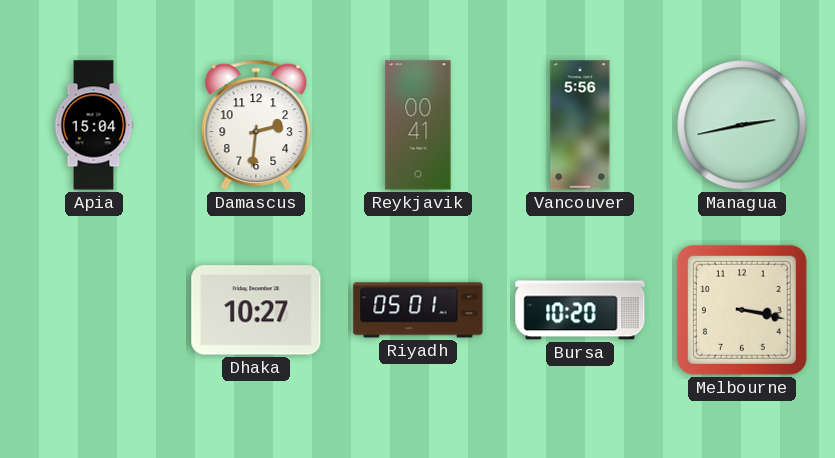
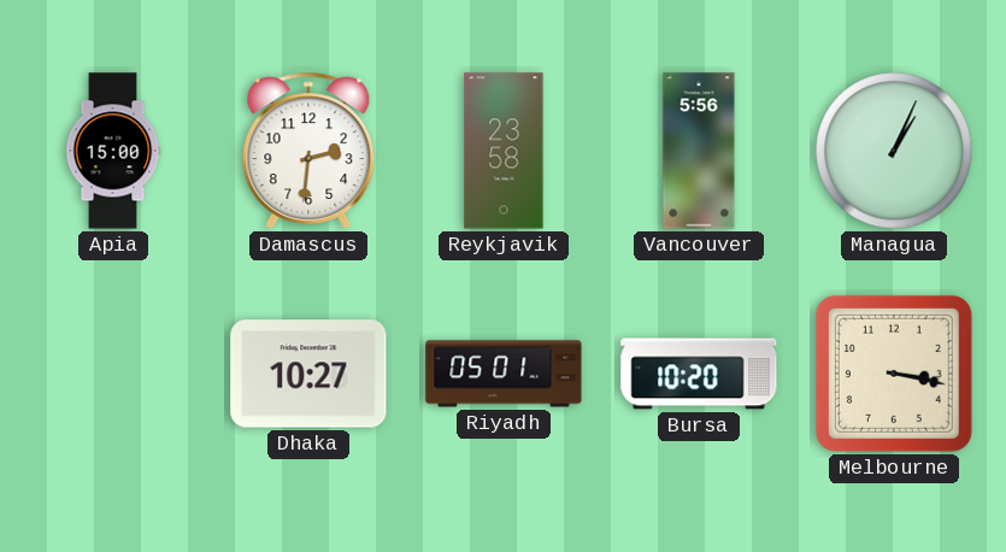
Apia: 15:04 -> 15:00 (113, 151)
Reykjavik: 00:41 -> 23:58 (504, 151)
Managua: 2:43 -> 1:04 (894, 151)
